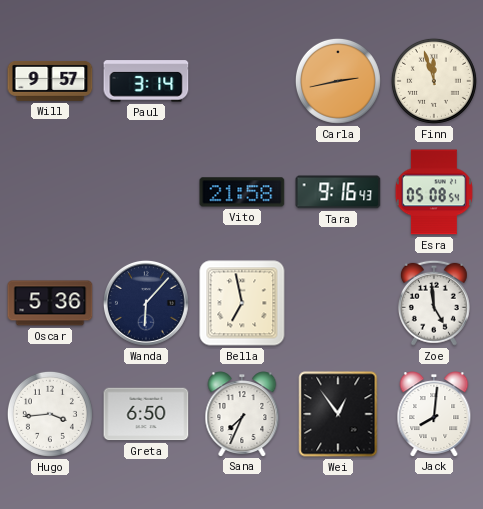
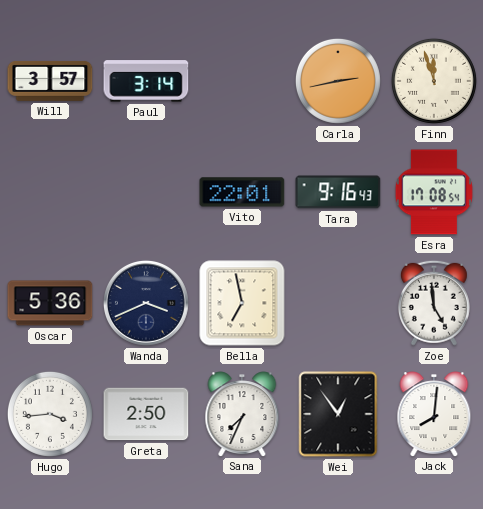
Will: 9:57 -> 3:57 (50, 81)
Vito: 21:58 -> 22:01 (242, 192)
Esra: 05:08 -> 17:08 (434, 192)
Wanda: 6:07 -> 3:41 (146, 303)
Greta: 6:50 -> 2:50 (146, 414)
